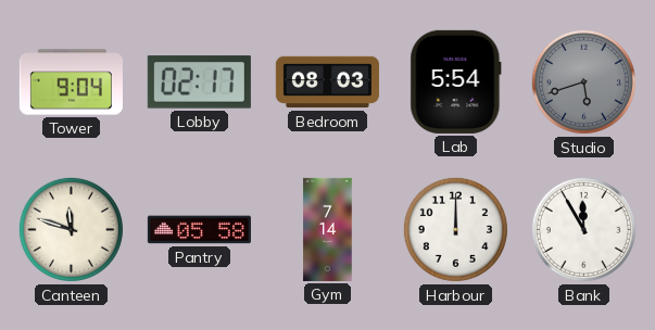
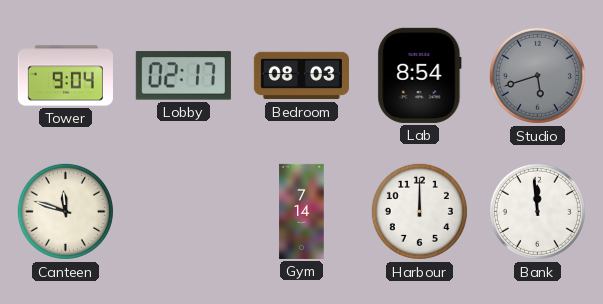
Lab: 5:54 -> 8:54 (420, 75)
Pantry: 05:58 -> none (199, 230)
Bank: 11:55 -> 11:59 (537, 211)
